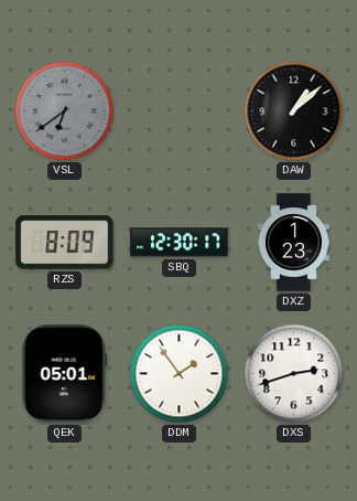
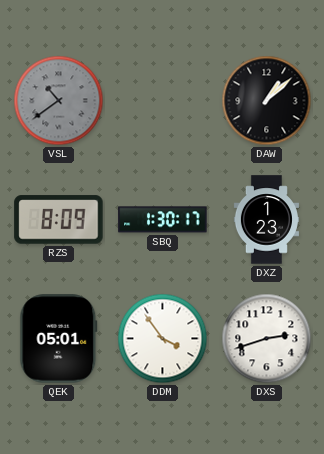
VSL: 6:39 -> 10:39 (59, 101)
SBQ: 12:30 -> 1:30 (163, 220)
DDM: 1:54 -> 3:54 (163, 339)
